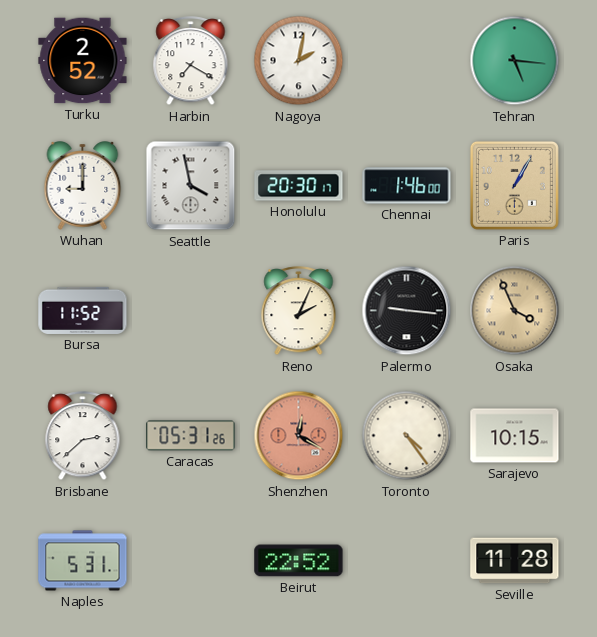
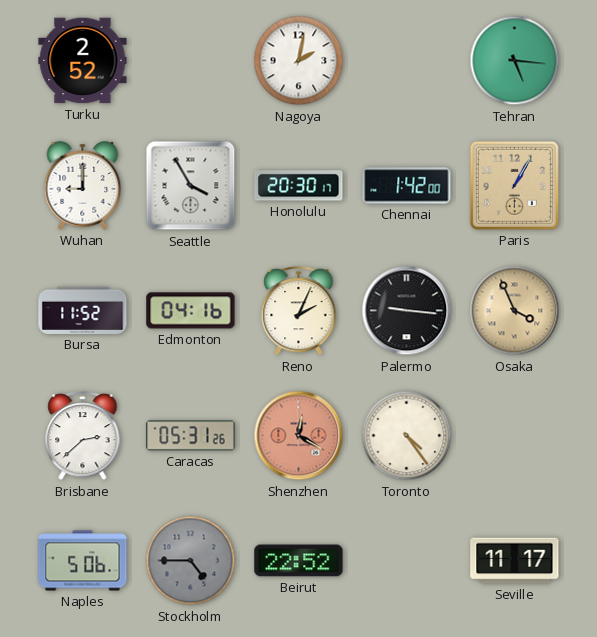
Harbin: 7:20 -> none (191, 62)
Seattle: 3:58 -> 3:55 (191, 186)
Chennai: 1:46 -> 1:42 (407, 186)
Edmonton: none -> 04:16 (191, 311)
Sarajevo: 10:15 -> none (515, 436)
Naples: 5:31 -> 5:06 (83, 561)
Stockholm: none -> 4:45 (191, 561)
Seville: 11:28 -> 11:17 (515, 561)
